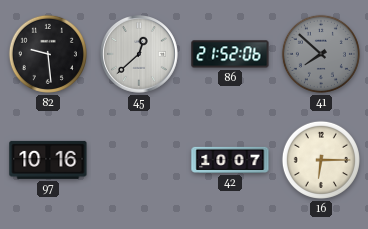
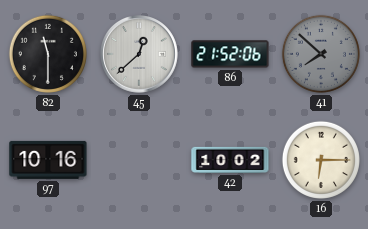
82: 9:29 -> 11:30 (48, 54)
42: 10:07 -> 10:02 (230, 160)
